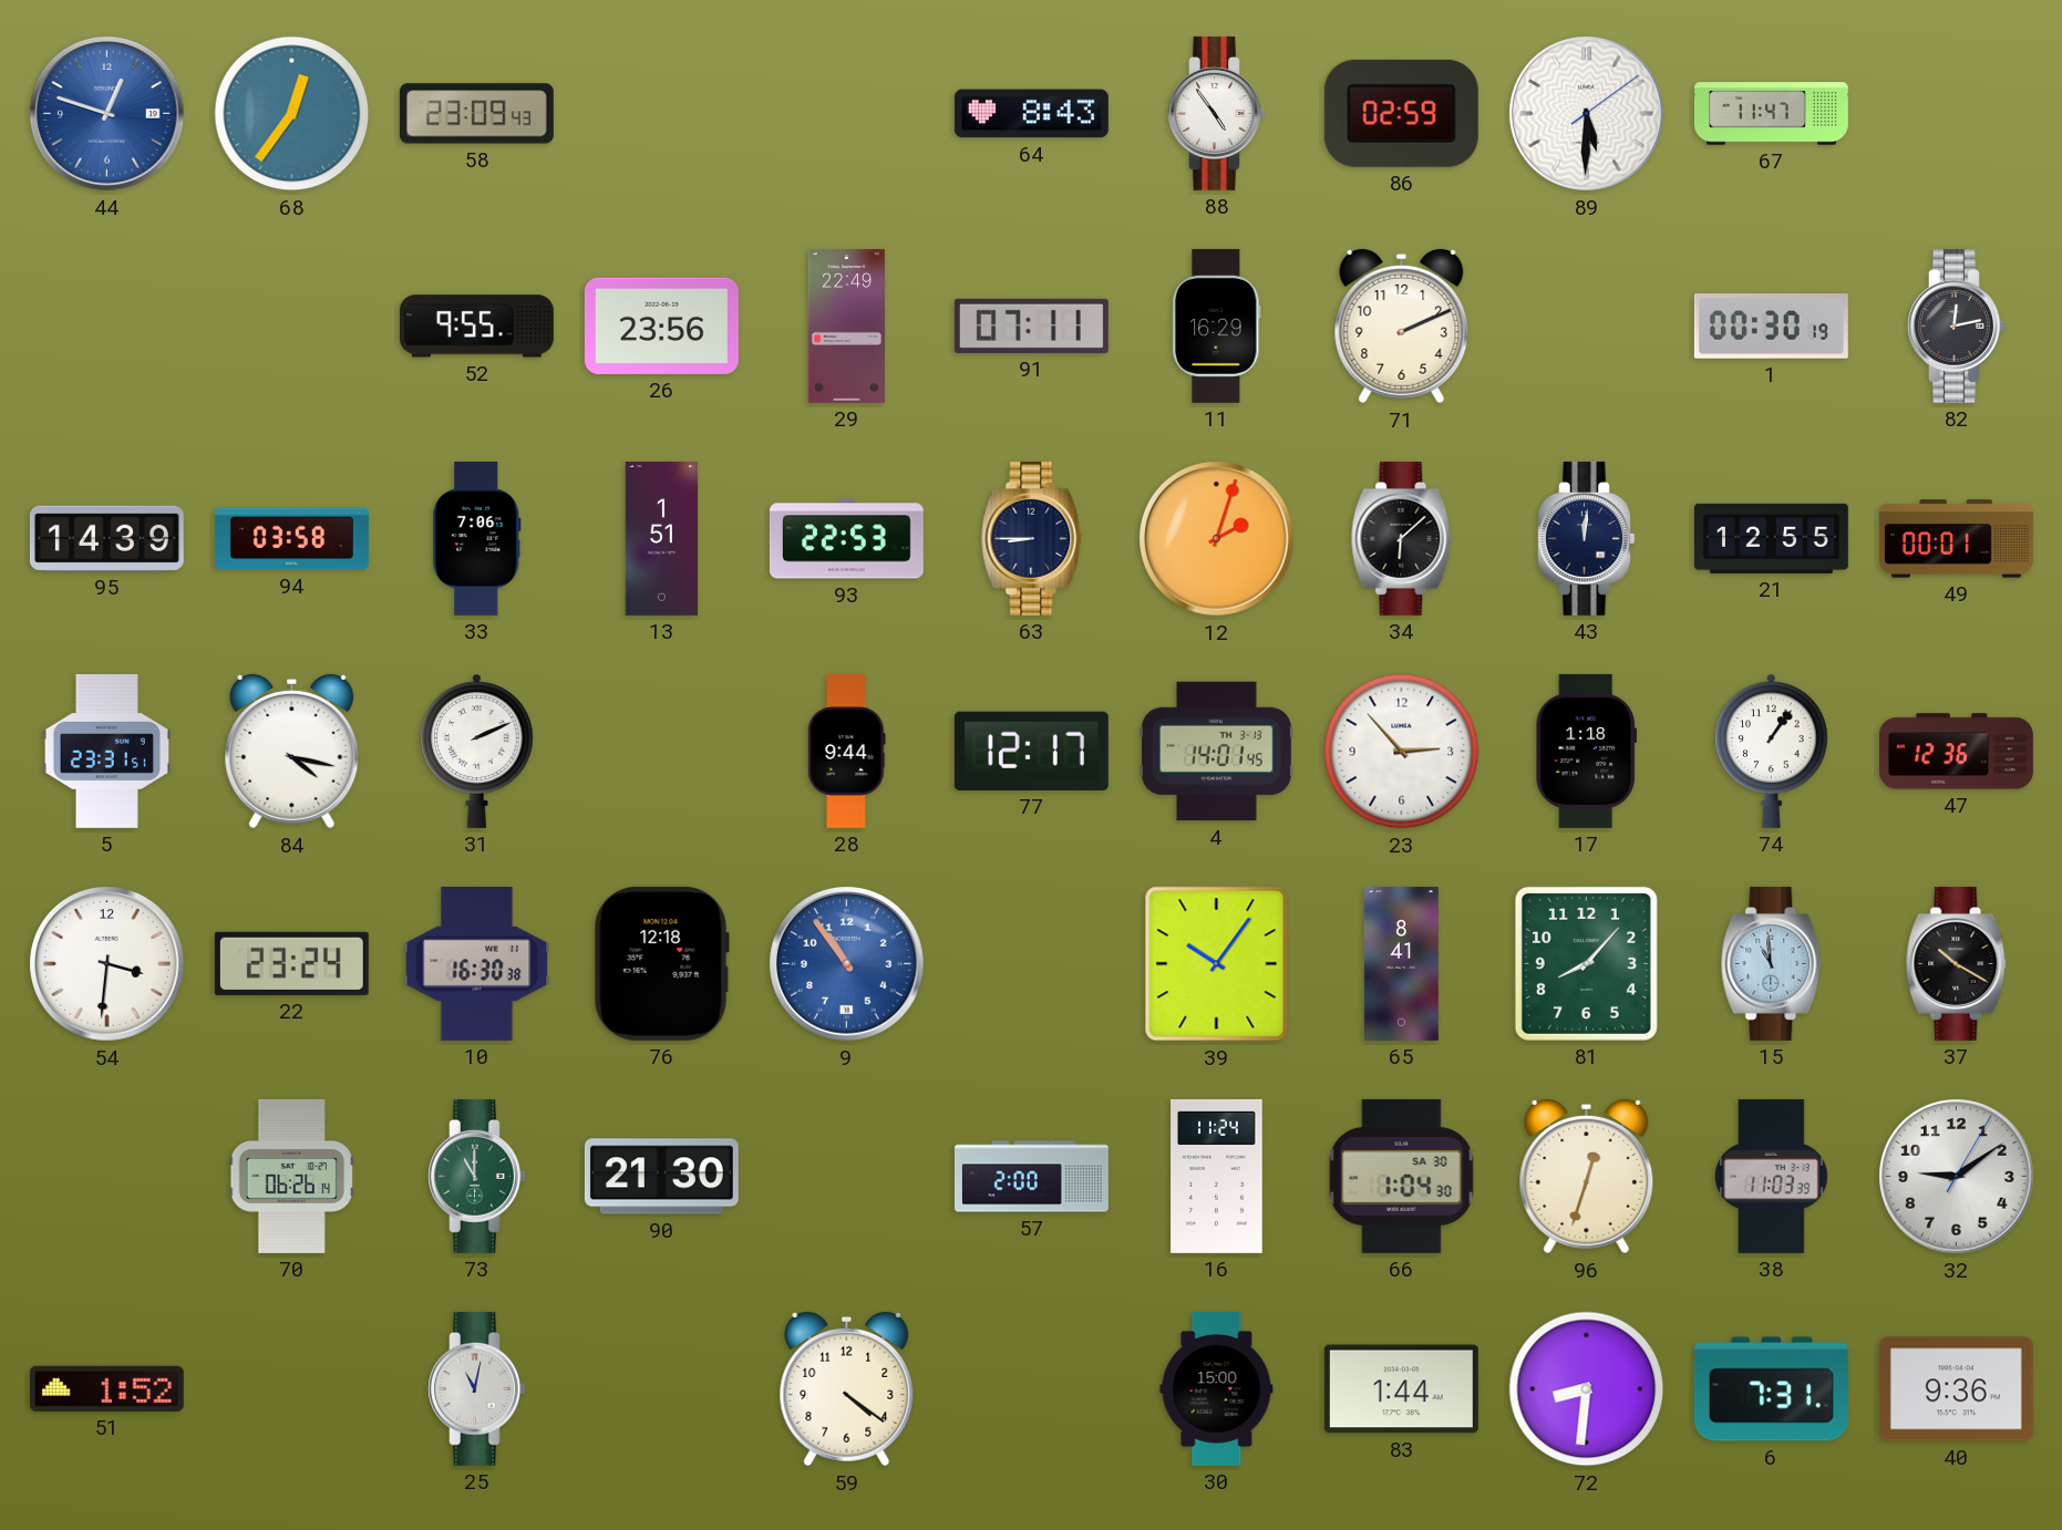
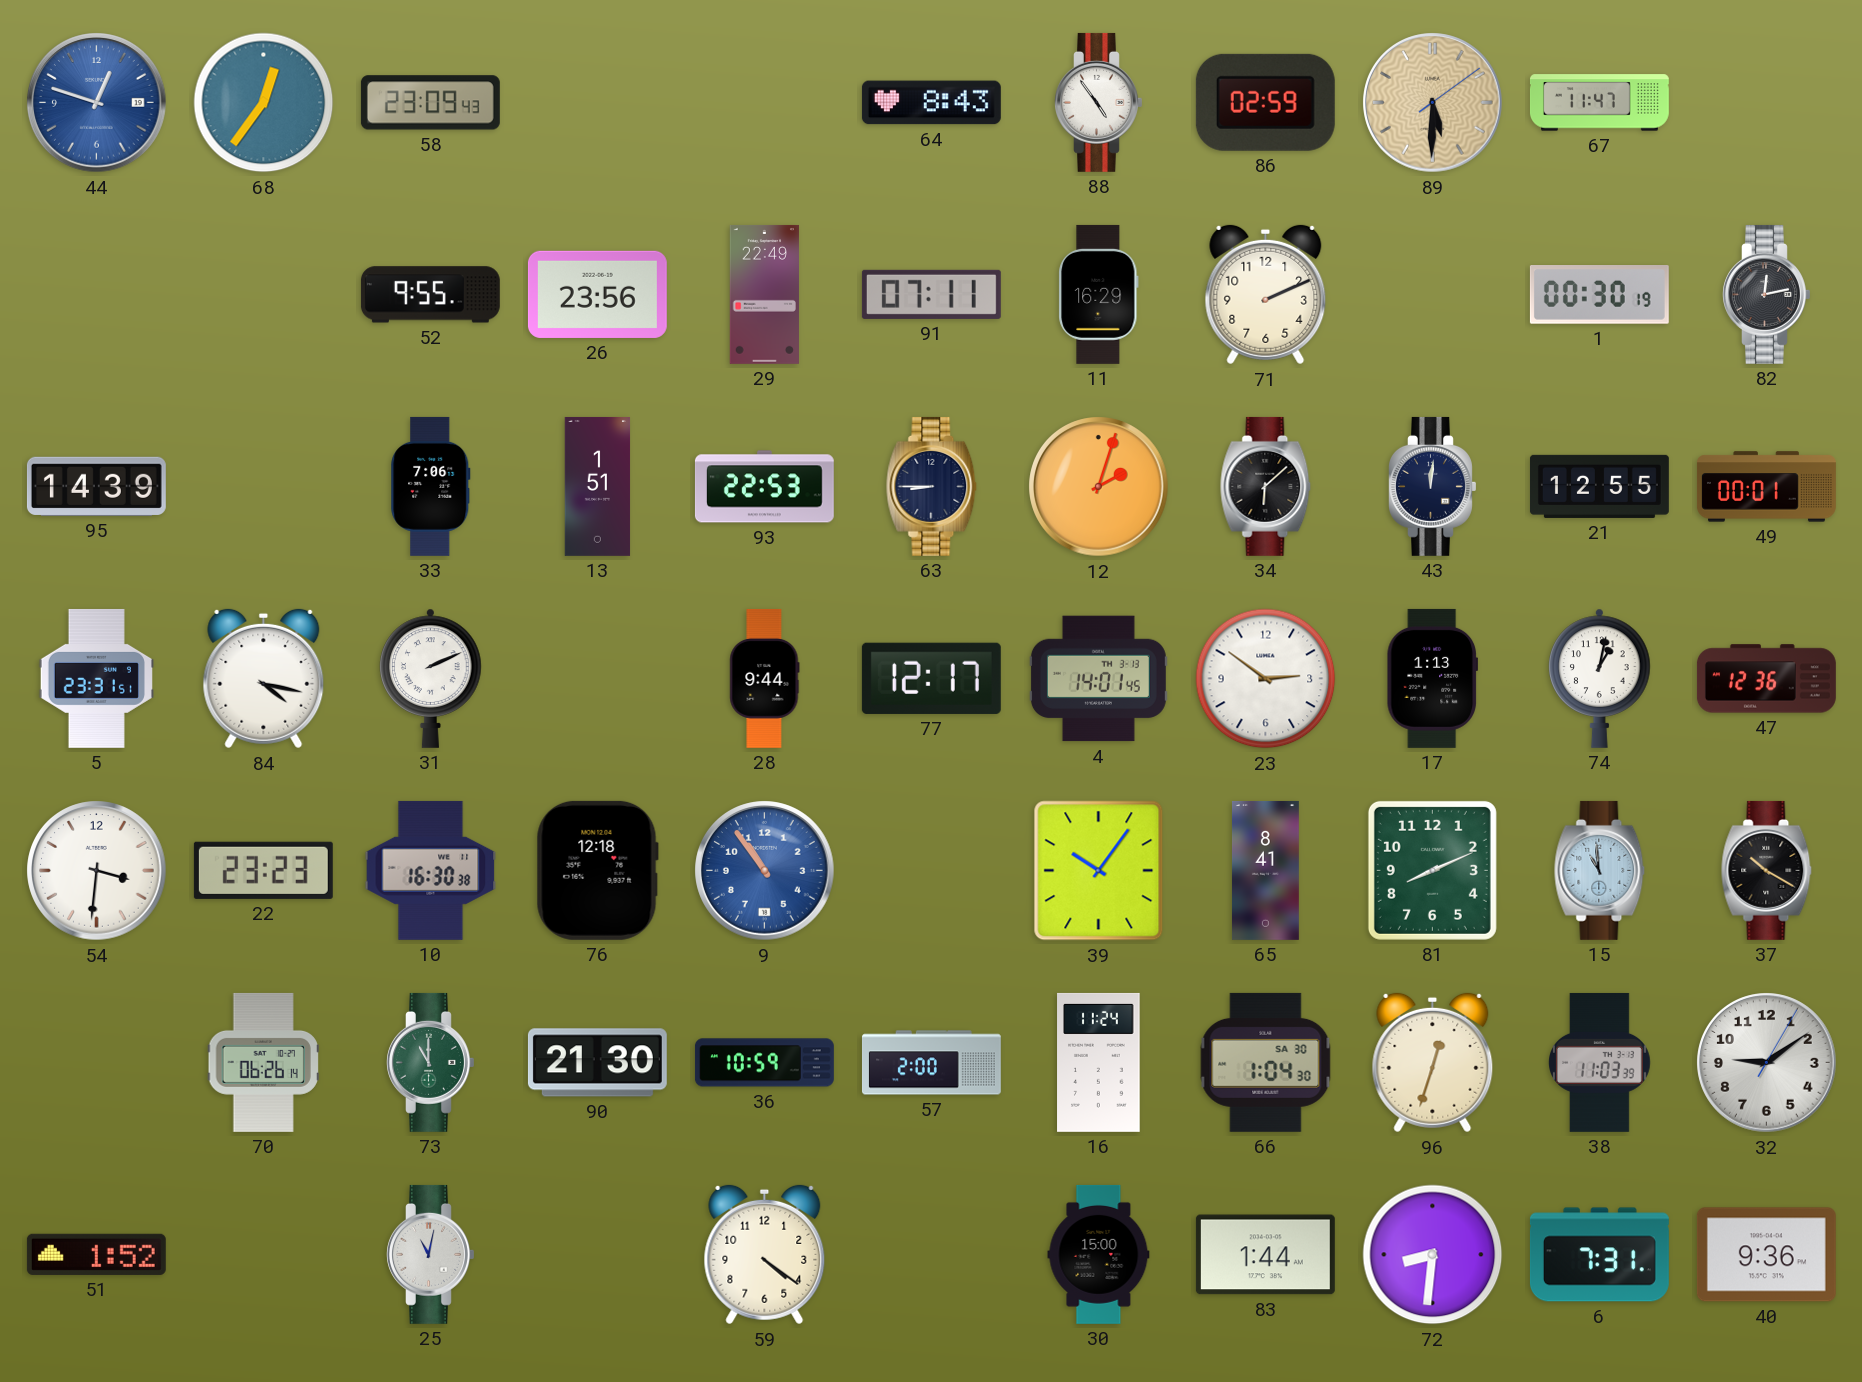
89 dial: white -> champagne (1433, 103)
94: 03:58 -> none (291, 539)
23: 2:53 -> 2:51 (1266, 679)
17: 1:18 -> 1:13 (1432, 678)
74: 1:06 -> 1:02 (1600, 678)
22: 23:24 -> 23:23 (263, 870)
81: 8:07 -> 8:11 (1432, 870)
36: none -> 10:59 (764, 1063)
